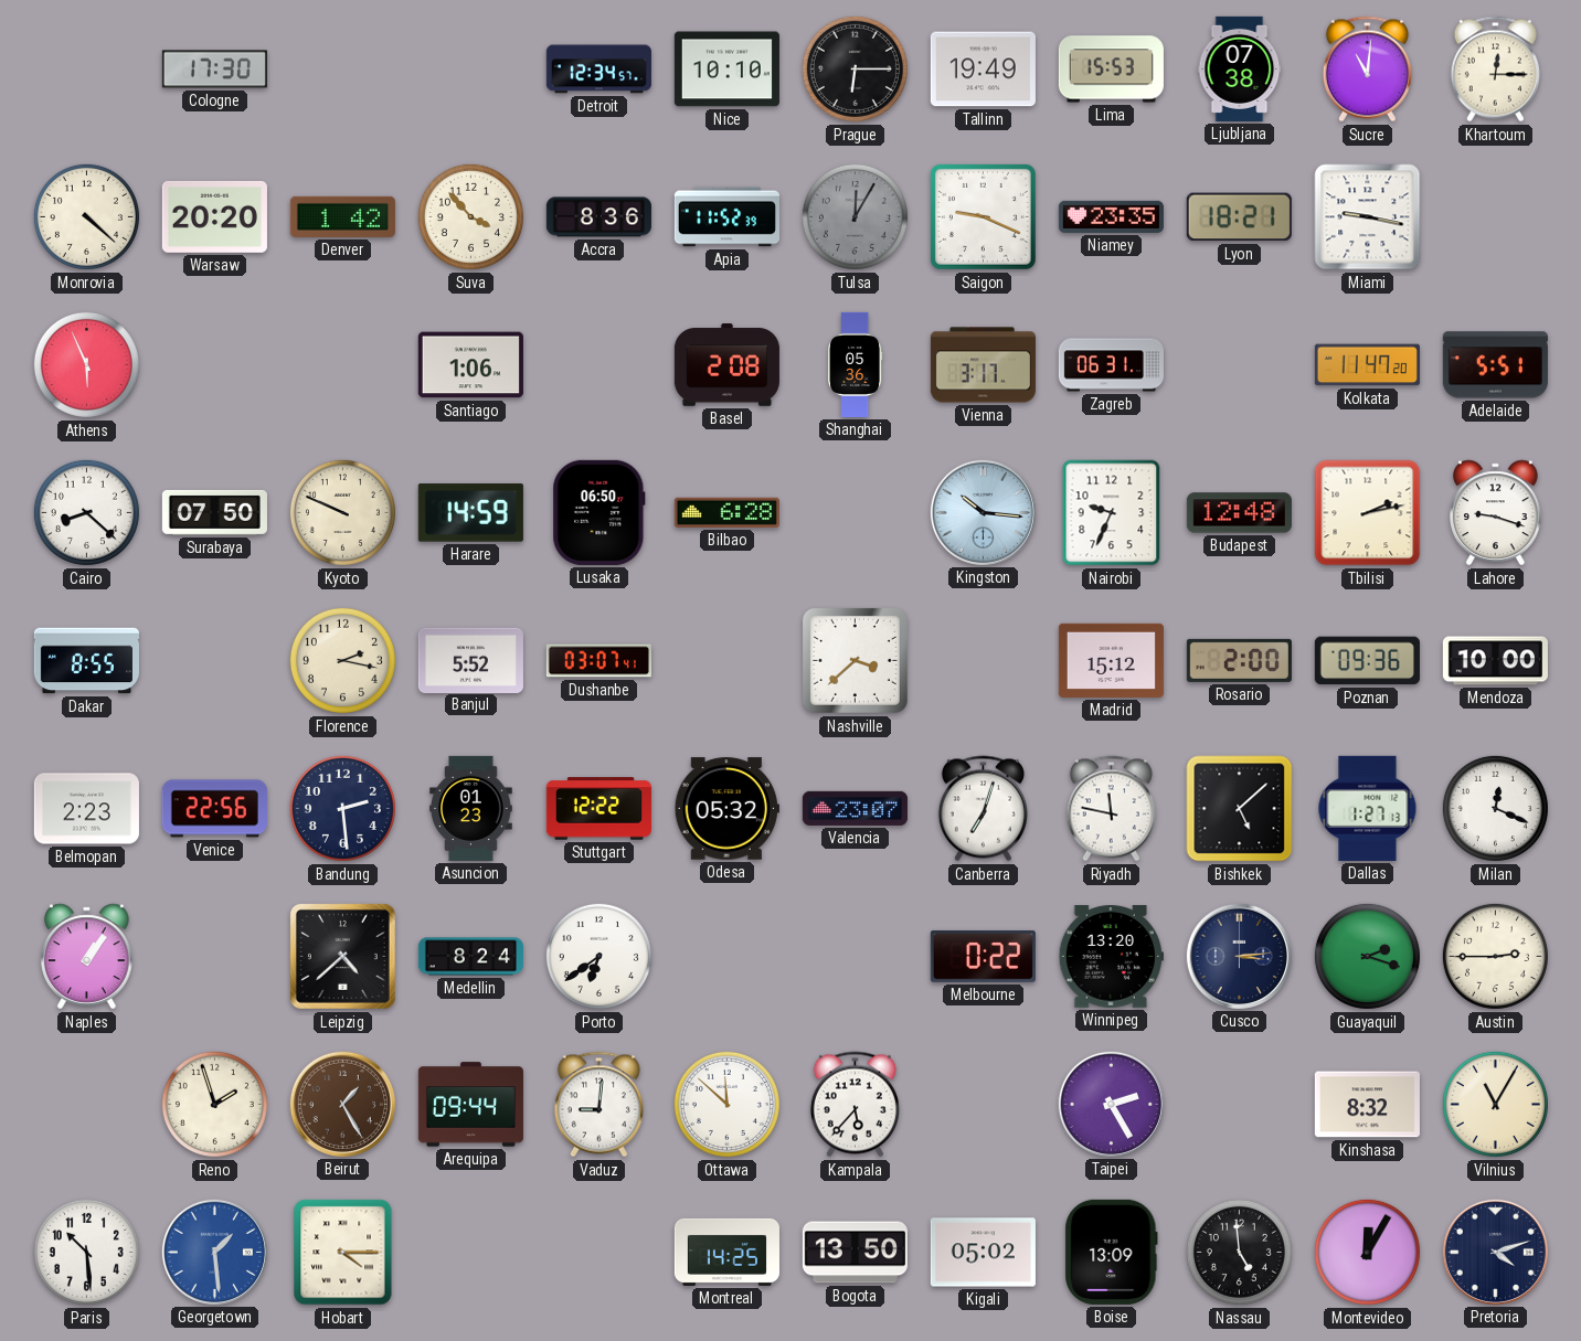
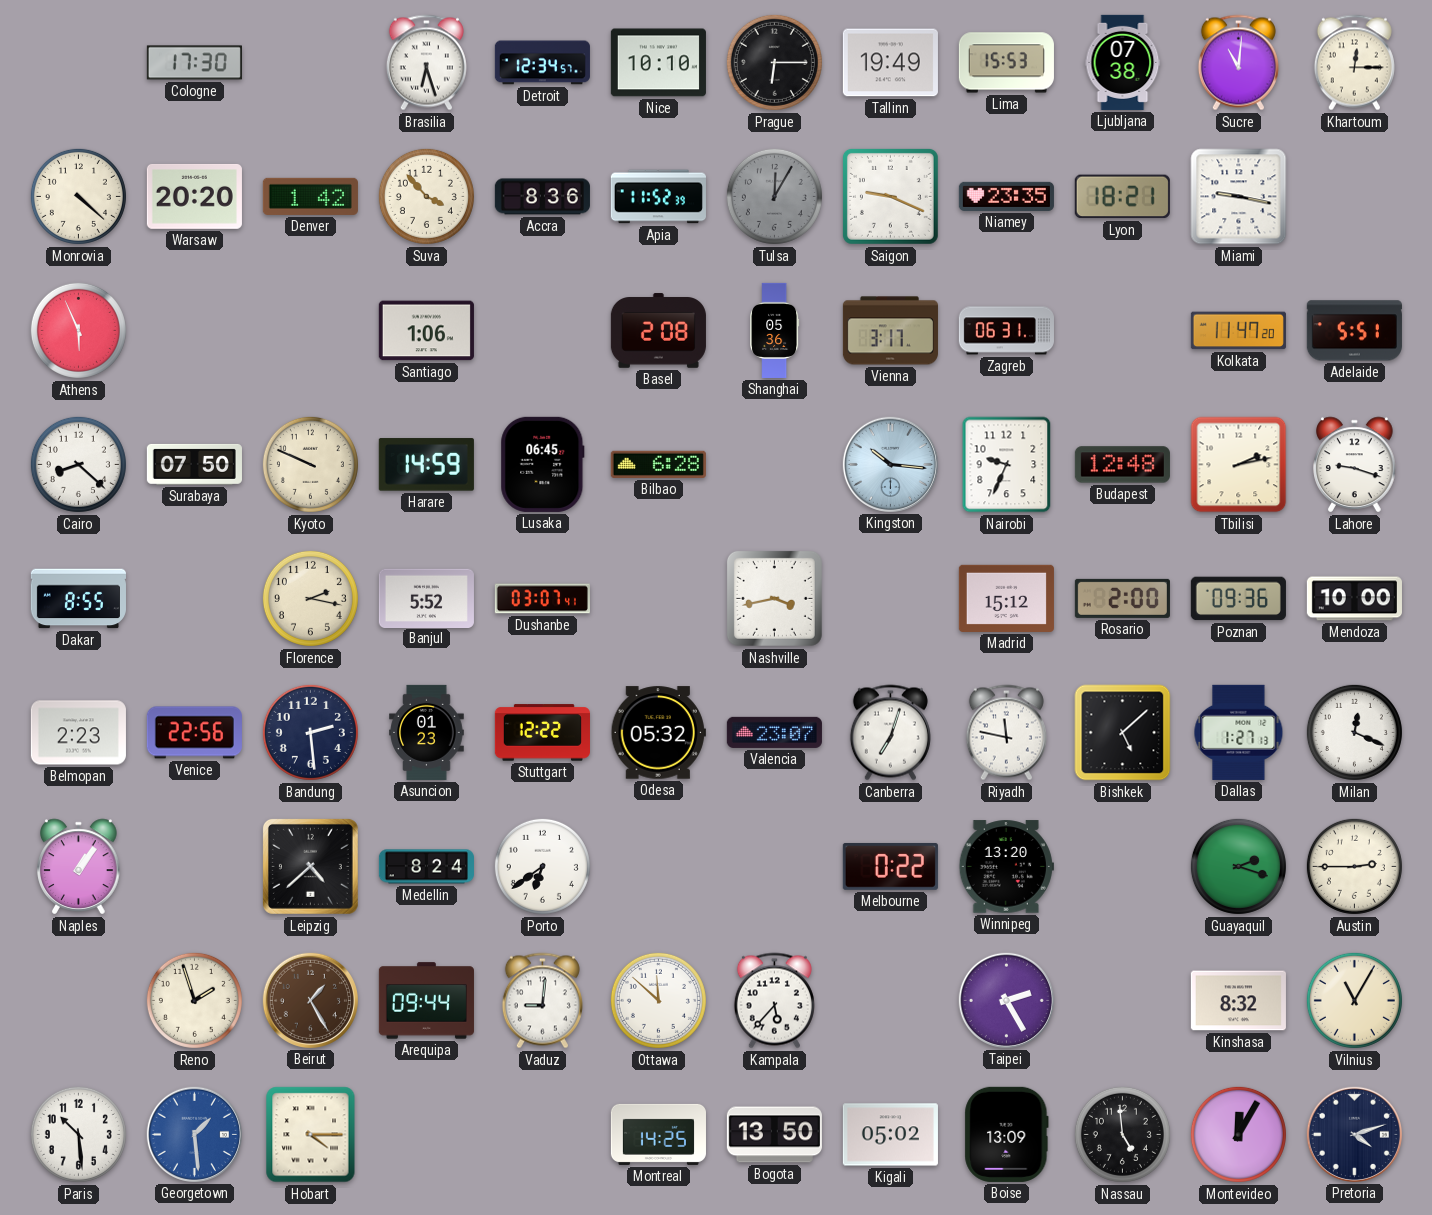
Brasilia: none -> 6:27 (426, 63)
Lusaka: 06:50 -> 06:45 (543, 464)
Nashville: 3:38 -> 3:43 (774, 598)
Cusco: 3:14 -> none (1239, 956)
